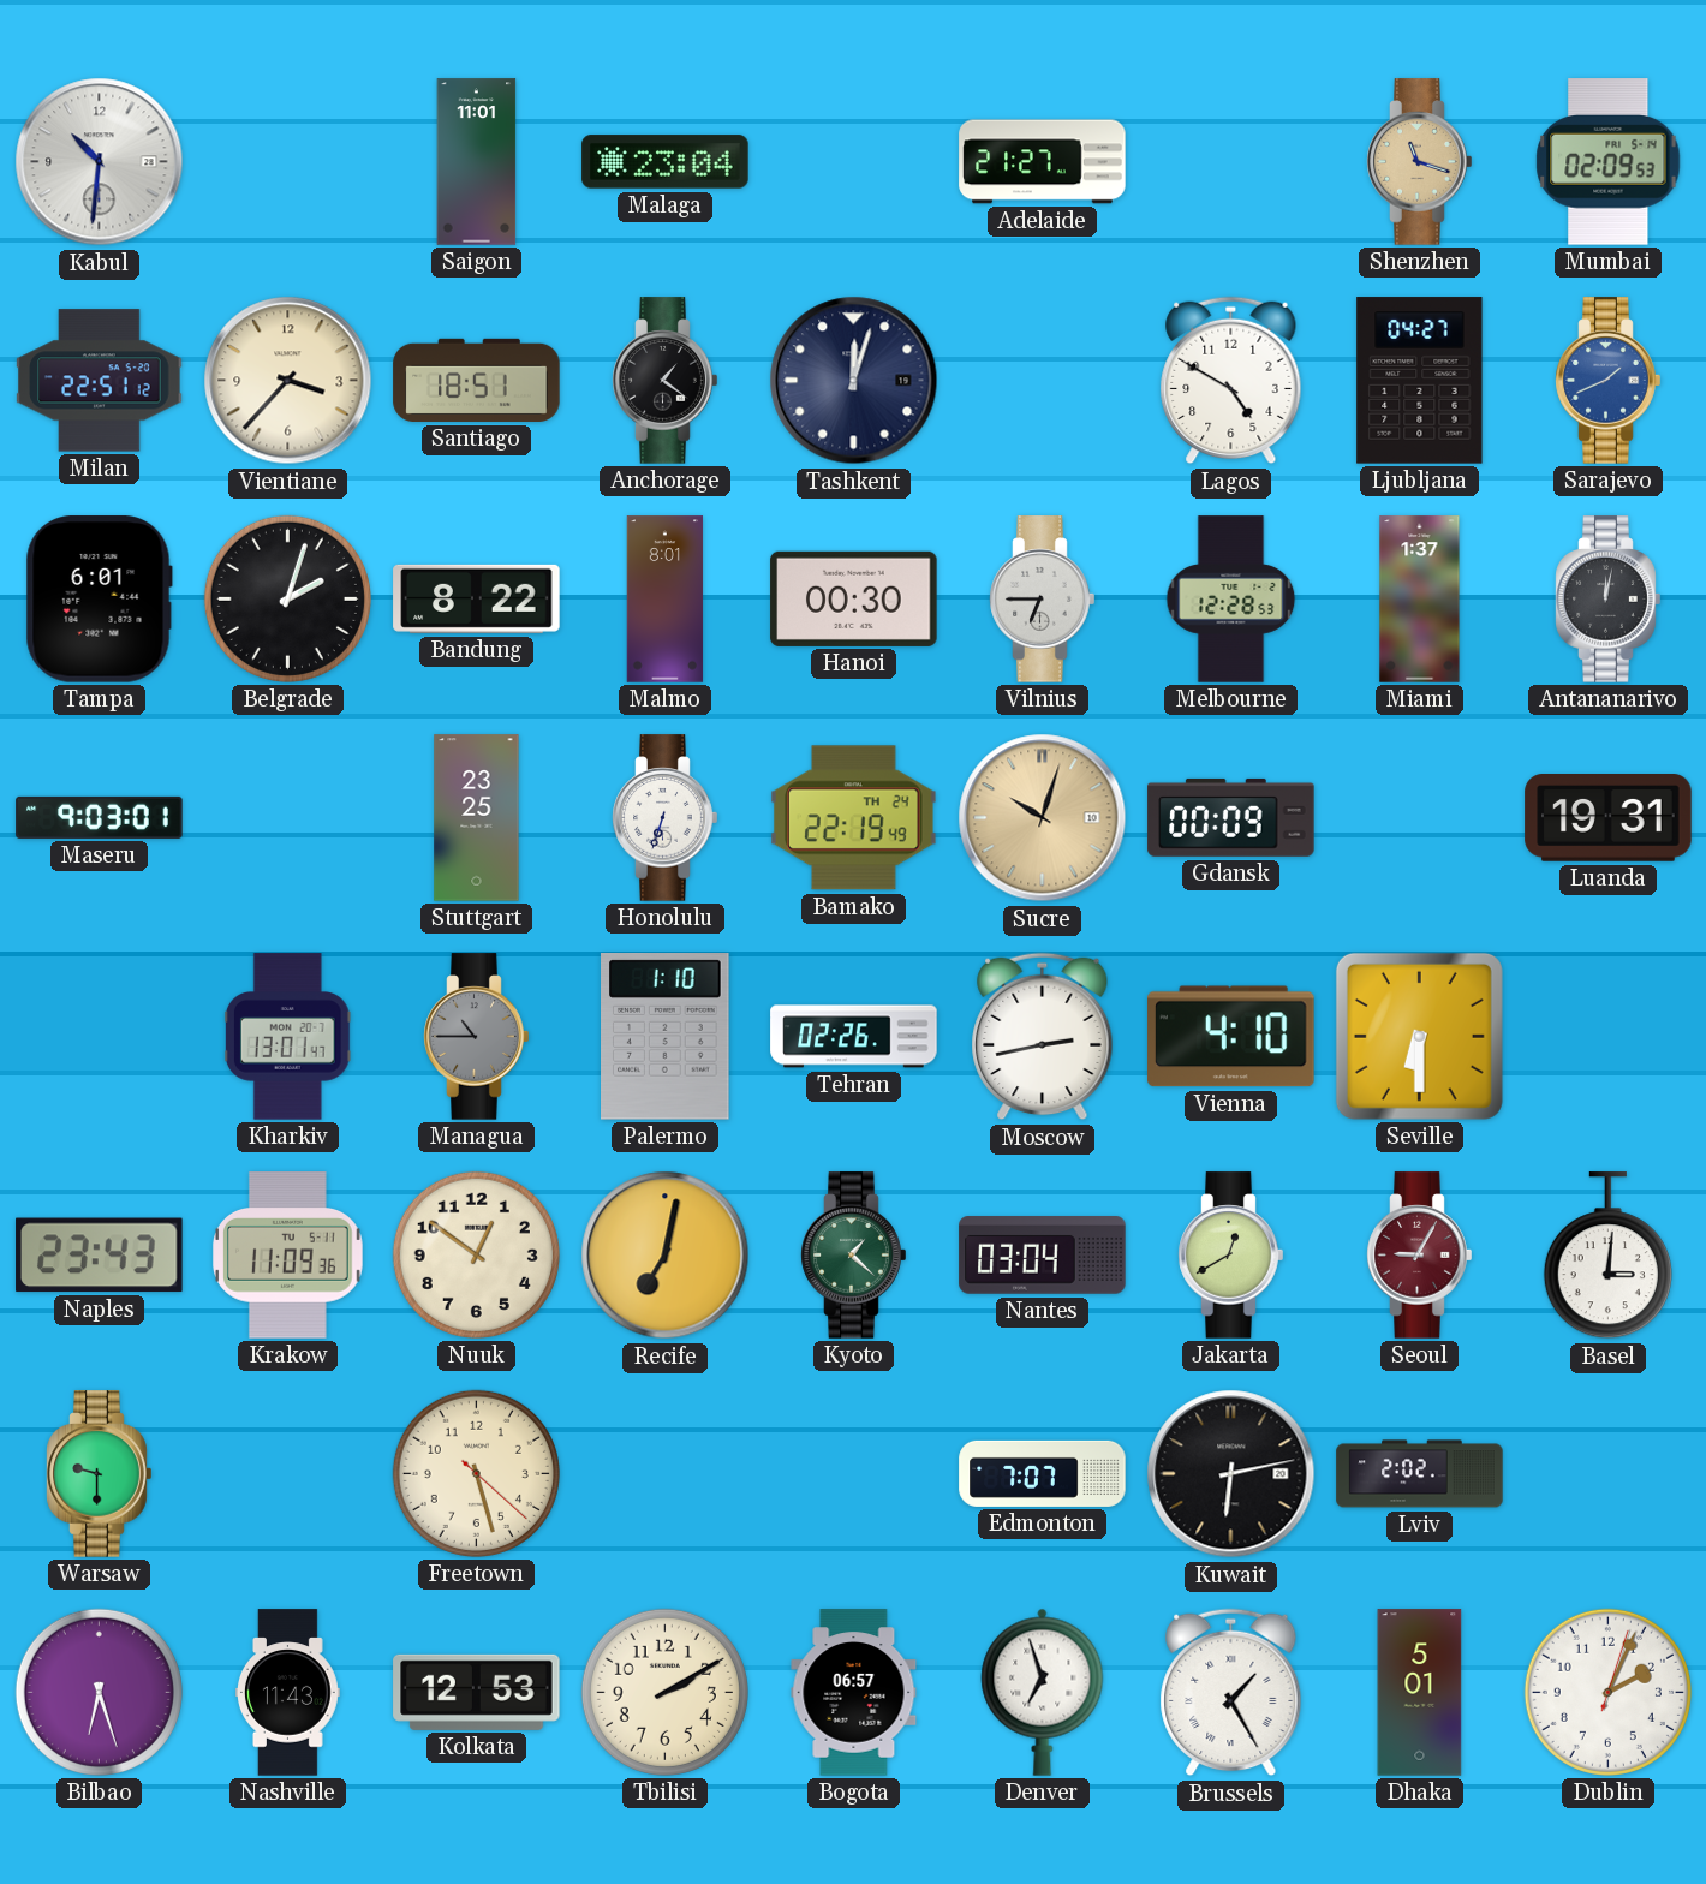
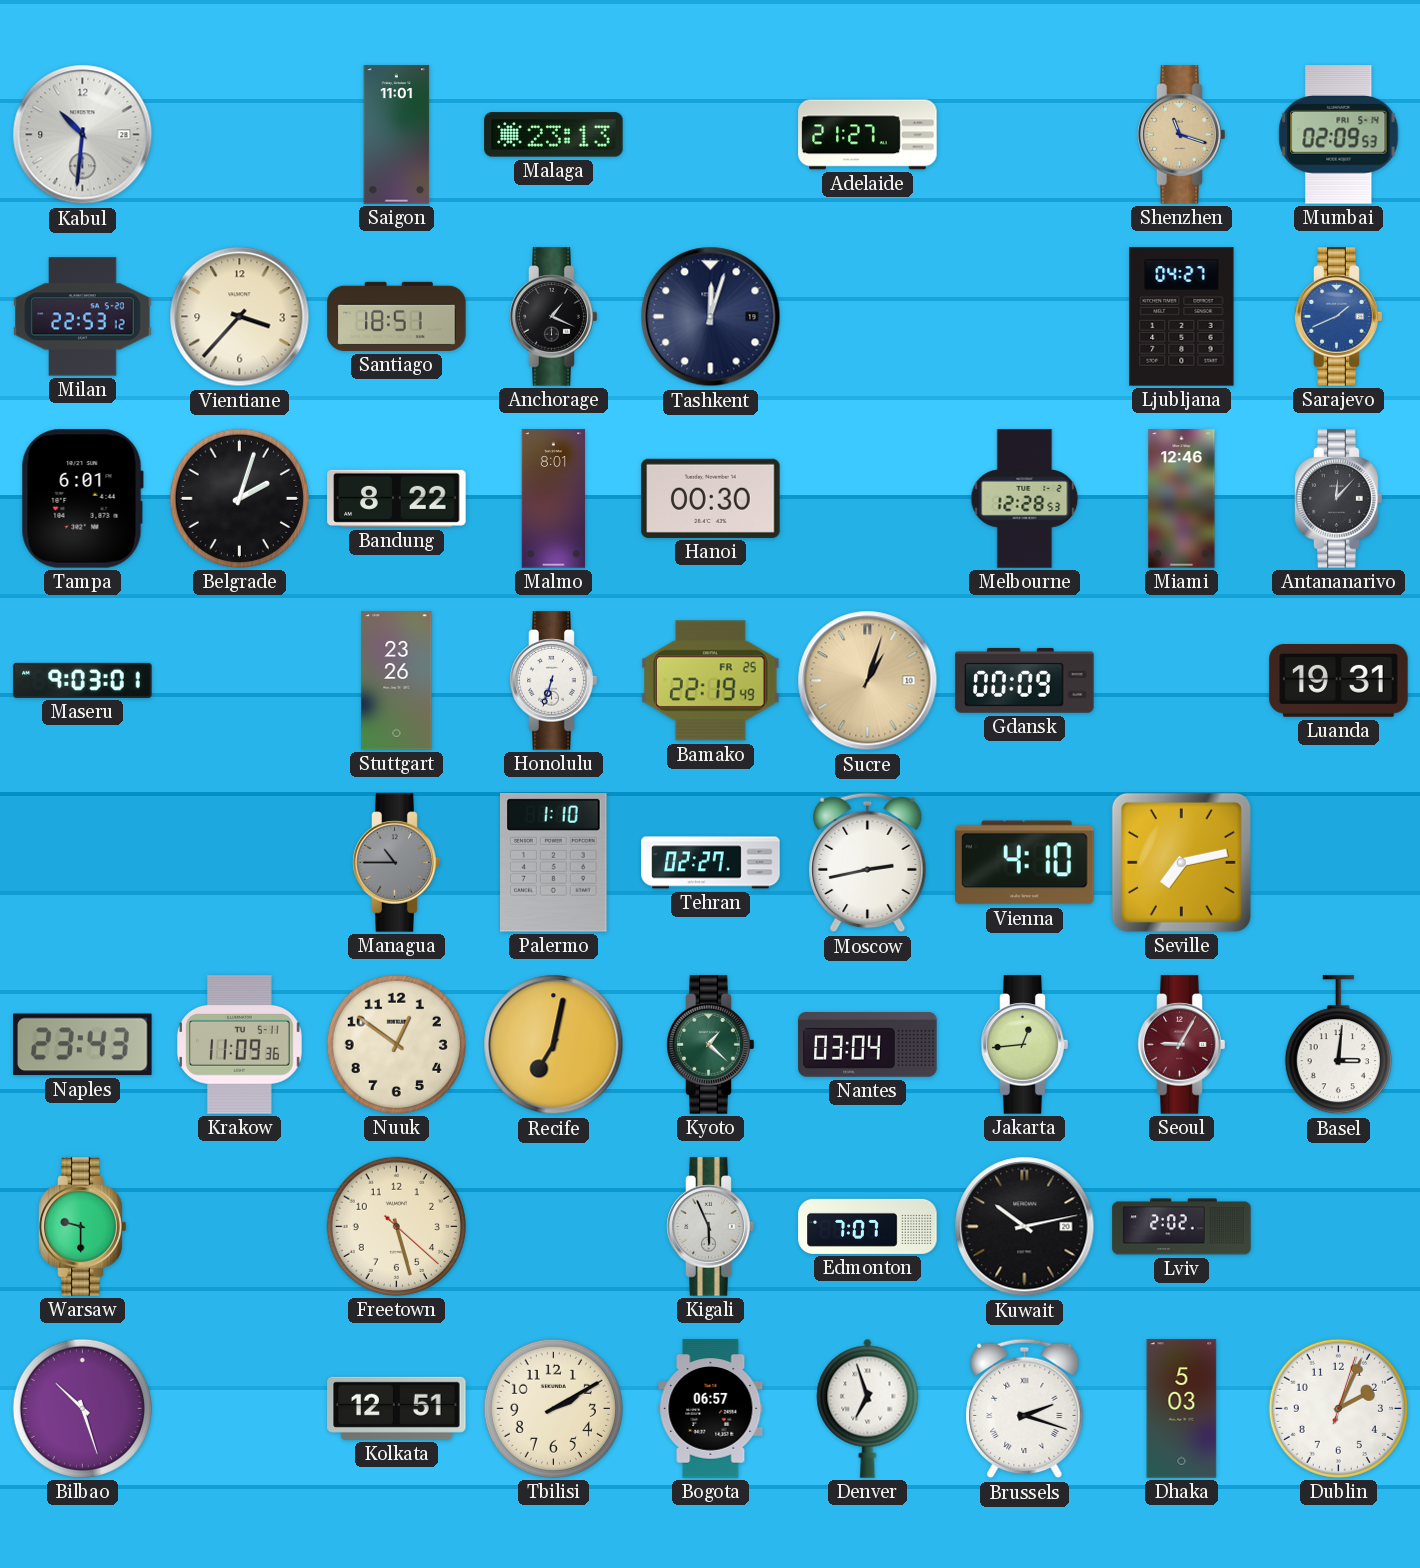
Malaga: 23:04 -> 23:13 (554, 135)
Milan: 22:51 -> 22:53 (83, 317)
Anchorage: 1:21 -> 1:19 (554, 317)
Lagos: 4:50 -> none (1231, 381)
Vilnius: 6:45 -> none (1043, 600)
Miami: 1:37 -> 12:46 (1182, 499)
Antananarivo: 12:02 -> 12:07 (1339, 499)
Stuttgart: 23:25 -> 23:26 (397, 681)
Bamako date: TH 24 -> FR 25 (711, 681)
Sucre: 10:03 -> 1:03 (868, 681)
Kharkiv: 13:01 -> none (287, 1037)
Tehran: 02:26 -> 02:27 (711, 863)
Seville: 6:30 -> 7:13 (1181, 862)
Jakarta: 12:40 -> 12:44 (1025, 1045)
Kigali: none -> 5:56 (711, 1227)
Kuwait: 6:13 -> 10:13 (1025, 1227)
Bilbao: 6:27 -> 10:27 (82, 1408)
Nashville: 11:43 -> none (288, 1693)
Kolkata: 12:53 -> 12:51 (397, 1408)
Brussels: 1:25 -> 2:18 (1025, 1409)
Dhaka: 5:01 -> 5:03 (1182, 1409)
